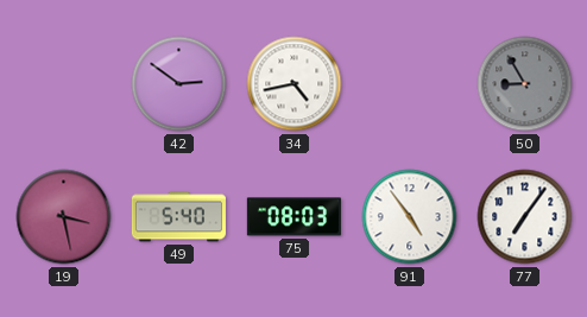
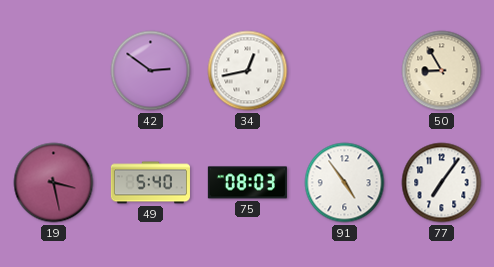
34: 4:43 -> 12:43 (248, 71)
50 dial: grey -> cream (442, 71)
